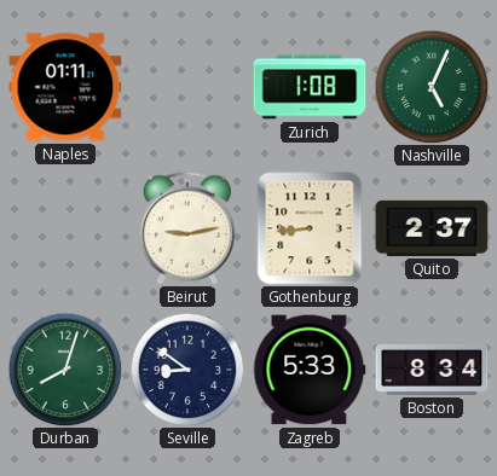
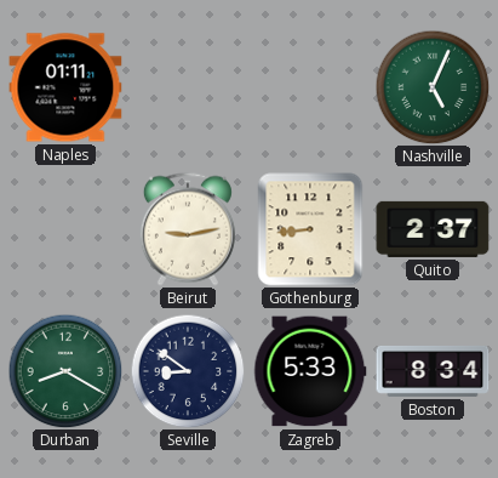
Zurich: 1:08 -> none (310, 87)
Durban: 8:03 -> 8:20 (65, 371)
